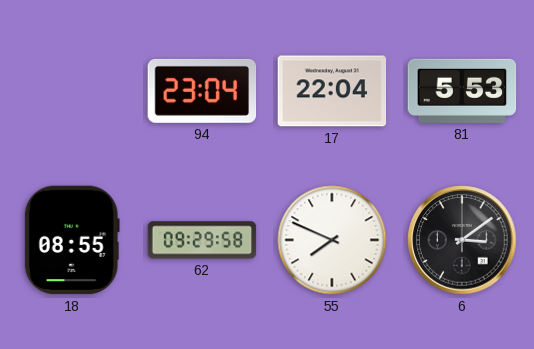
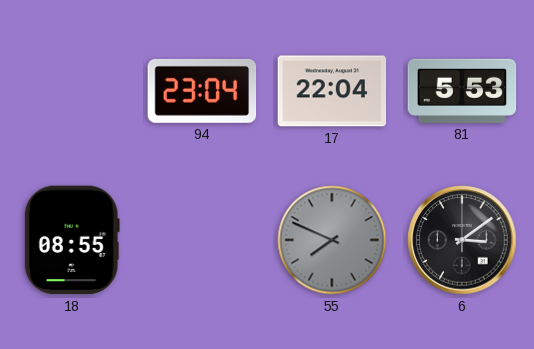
62: 09:29 -> none (202, 240)
55 dial: white -> grey (332, 240)
